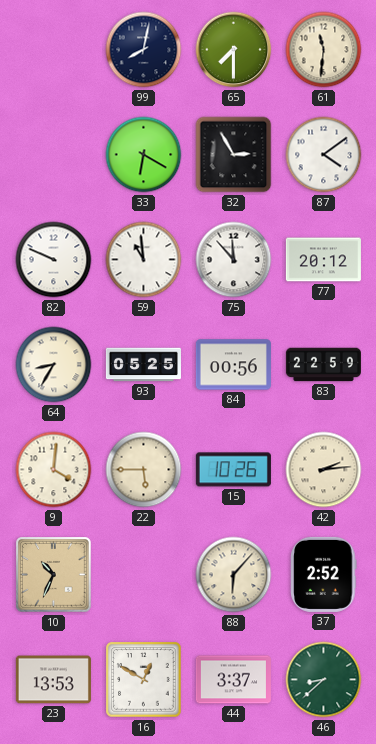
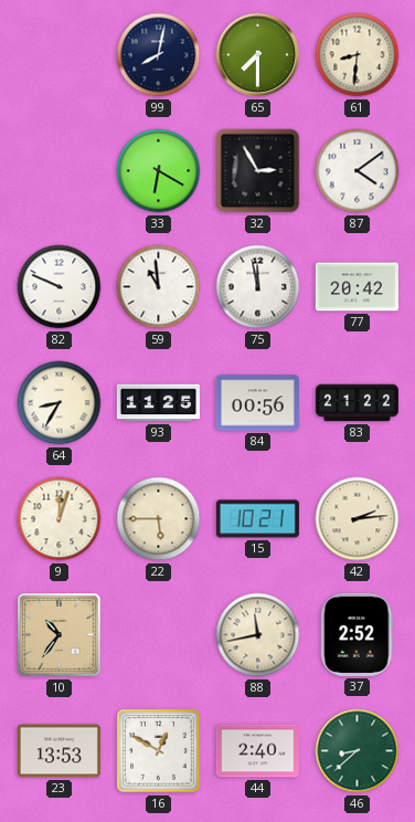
61: 11:31 -> 8:31 (358, 55)
75: 11:53 -> 11:58 (258, 287)
77: 20:12 -> 20:42 (357, 287)
93: 05:25 -> 11:25 (158, 403)
83: 22:59 -> 21:22 (357, 403)
9: 4:01 -> 12:03 (60, 519)
15: 10:26 -> 10:21 (257, 519)
10: 10:34 -> 10:36 (60, 635)
88: 6:07 -> 11:43 (258, 635)
44: 3:37 -> 2:40 (257, 751)
